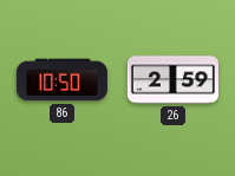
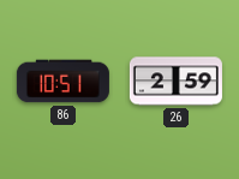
86: 10:50 -> 10:51 (62, 82)
